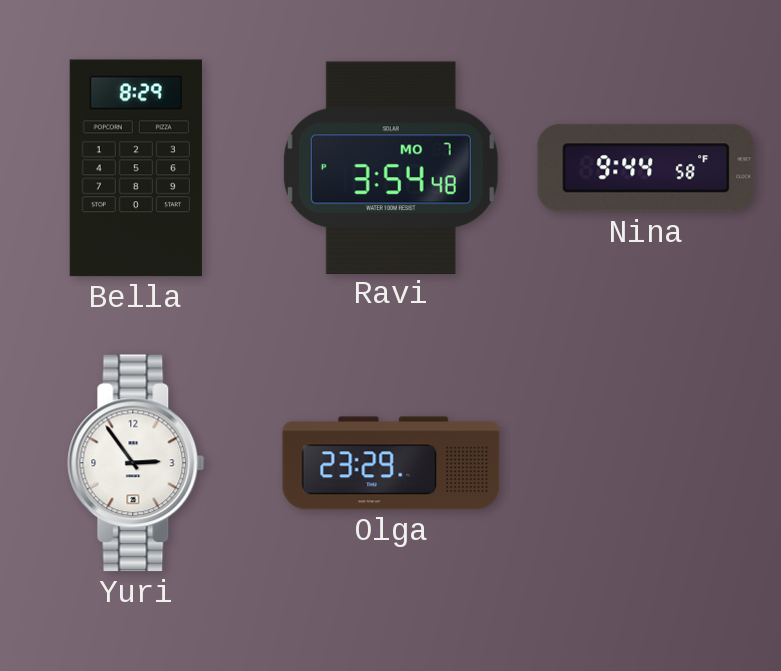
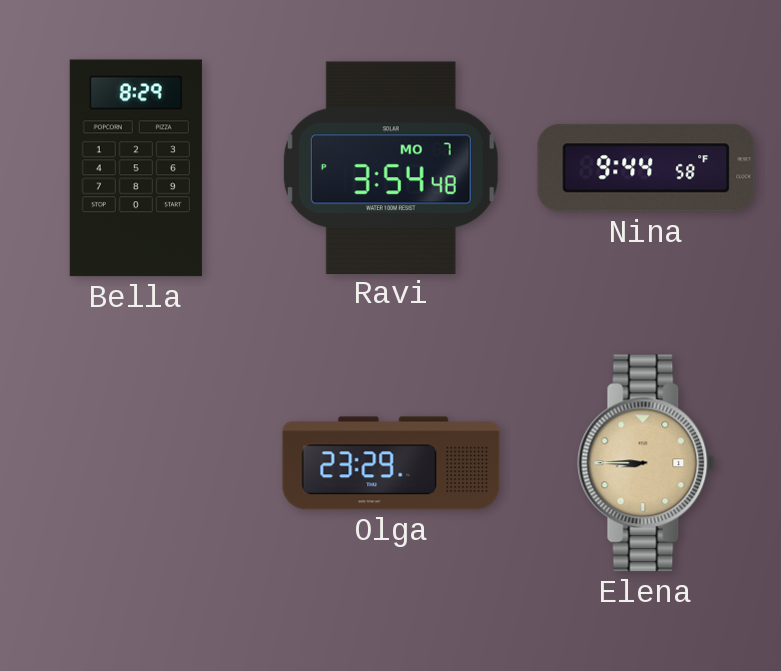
Yuri: 2:54 -> none (136, 463)
Elena: none -> 8:45 (646, 463)
